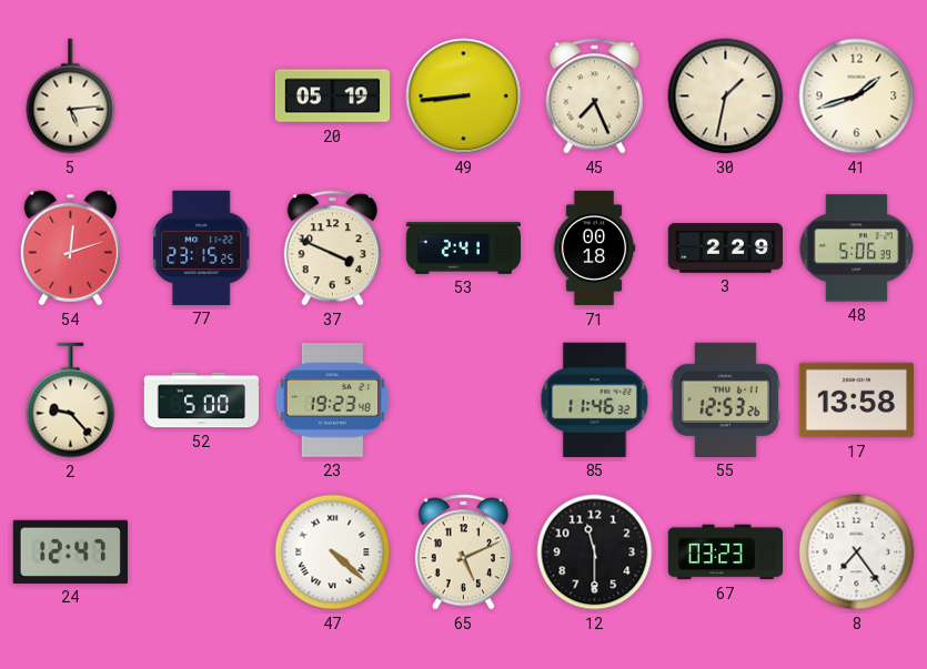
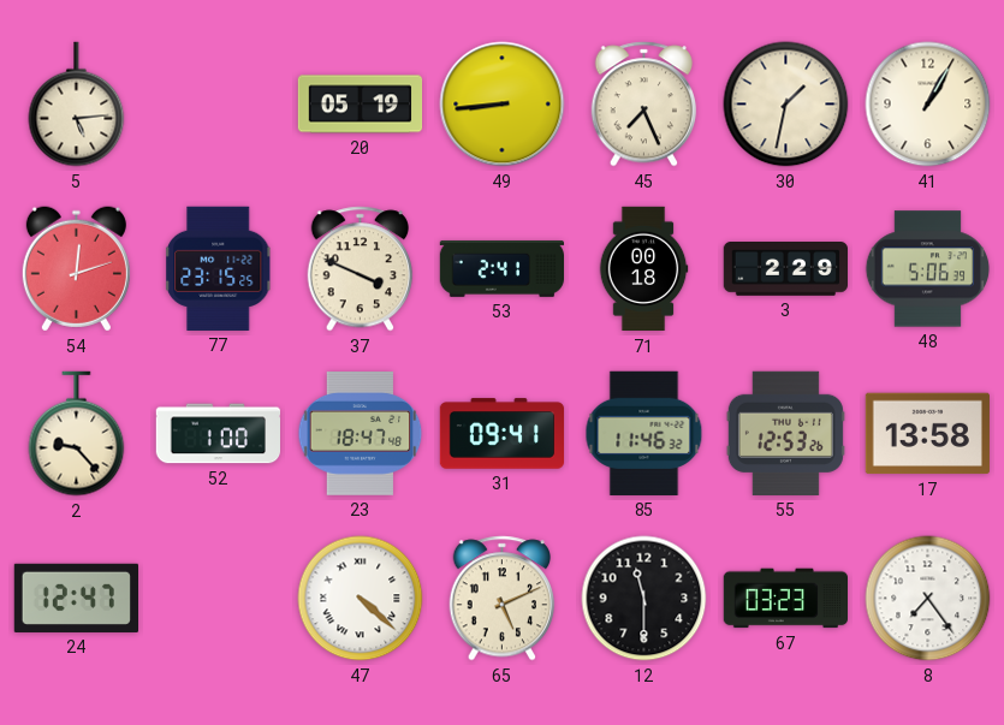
41: 1:42 -> 1:05 (928, 105)
52: 5:00 -> 1:00 (218, 434)
23: 19:23 -> 18:47 (361, 434)
31: none -> 09:41 (503, 434)
